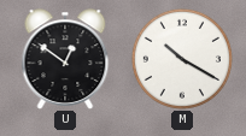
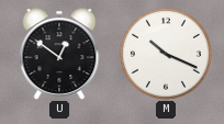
M: 10:20 -> 10:19 (166, 54)
